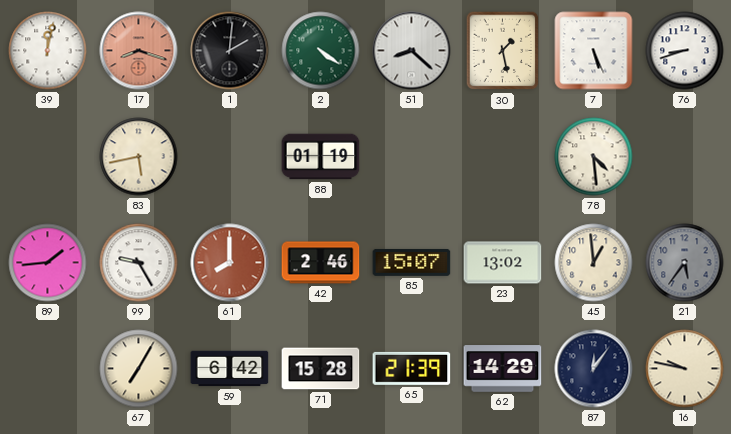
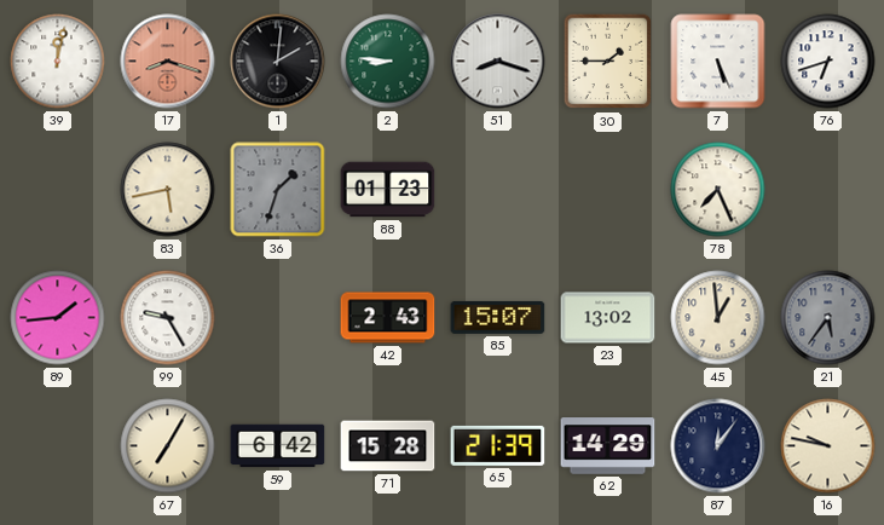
2: 4:21 -> 8:46 (388, 62)
51: 8:22 -> 8:18 (498, 62)
30: 1:28 -> 1:45 (608, 62)
76: 8:42 -> 6:42 (828, 62)
36: none -> 1:33 (278, 190)
88: 01:19 -> 01:23 (388, 190)
78: 4:29 -> 7:26 (718, 190)
61: 8:00 -> none (230, 263)
42: 2:46 -> 2:43 (388, 318)
